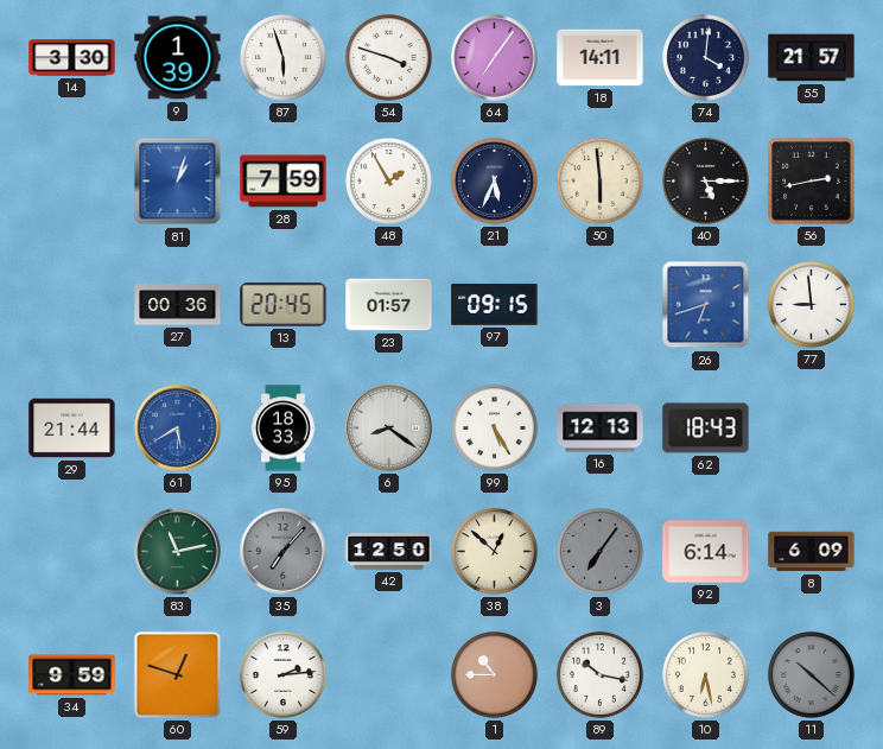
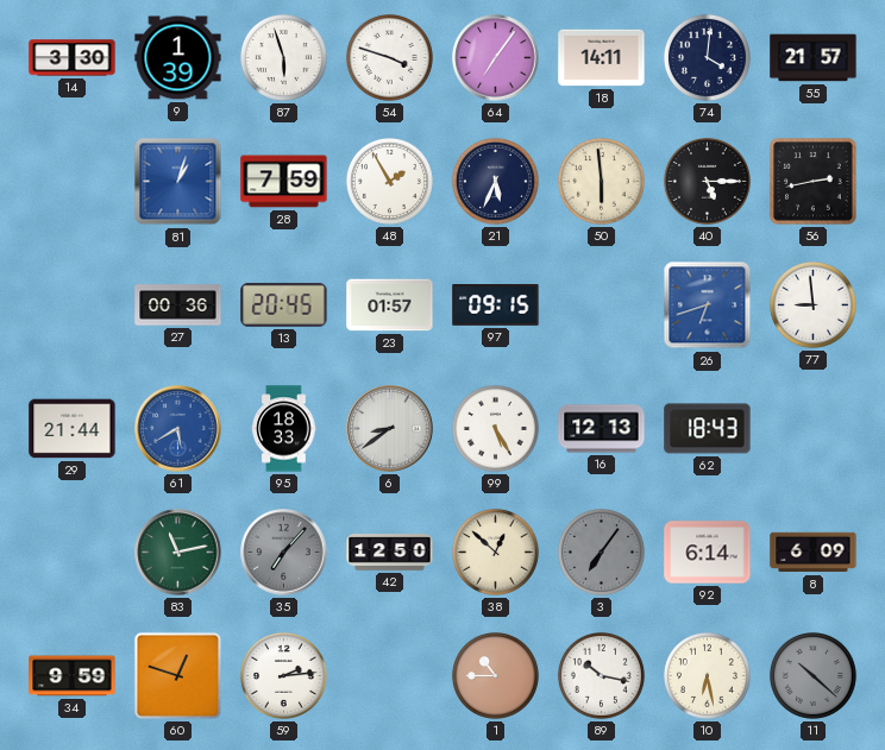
6: 8:21 -> 8:39 (390, 429)
